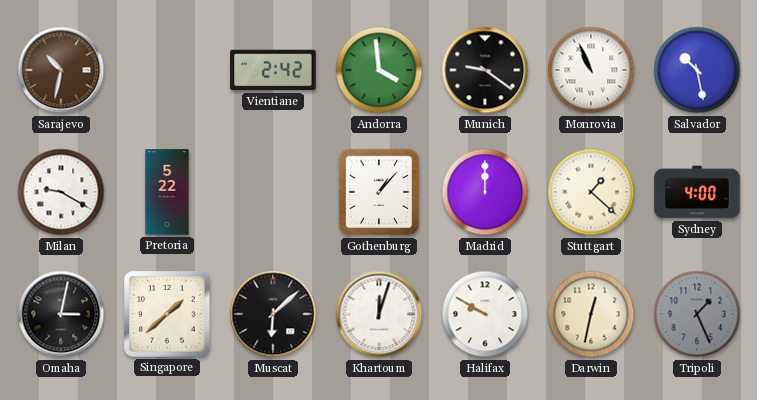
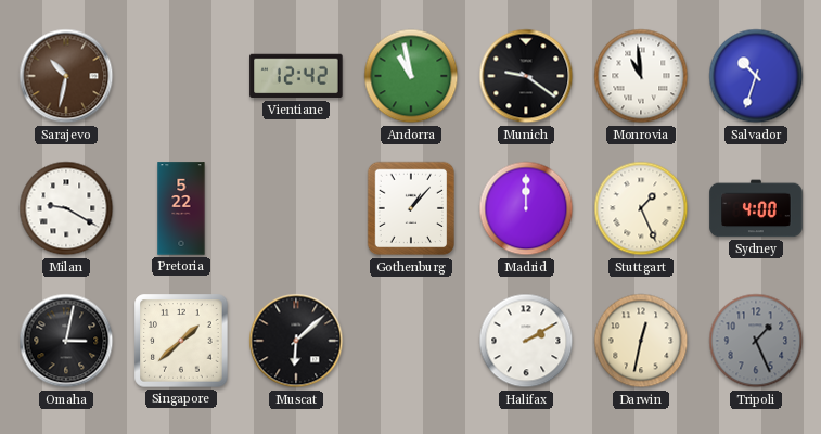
Vientiane: 2:42 -> 12:42 (296, 76)
Andorra: 3:59 -> 10:58 (411, 76)
Monrovia: 10:56 -> 10:59 (641, 76)
Salvador: 10:28 -> 10:33 (756, 76)
Stuttgart: 1:22 -> 1:26 (641, 208)
Khartoum: 12:03 -> none (379, 314)
Halifax: 9:50 -> 2:10 (526, 341)
